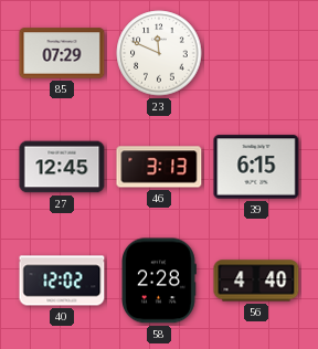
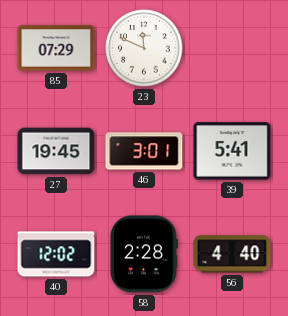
27: 12:45 -> 19:45 (56, 151)
46: 3:13 -> 3:01 (144, 151)
39: 6:15 -> 5:41 (232, 151)
